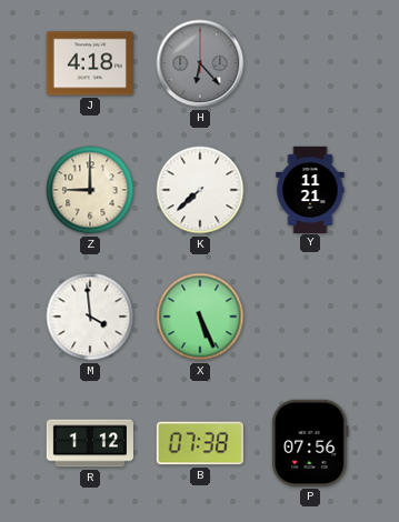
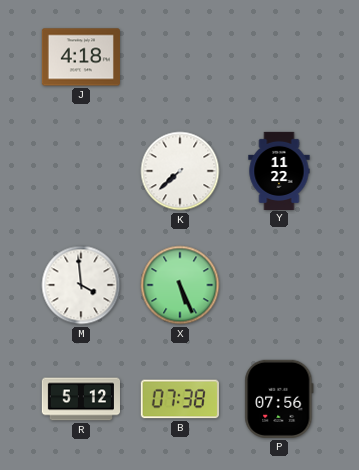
H: 6:23 -> none (200, 63)
Z: 9:00 -> none (90, 190)
Y: 11:21 -> 11:22 (279, 170)
R: 1:12 -> 5:12 (80, 399)
